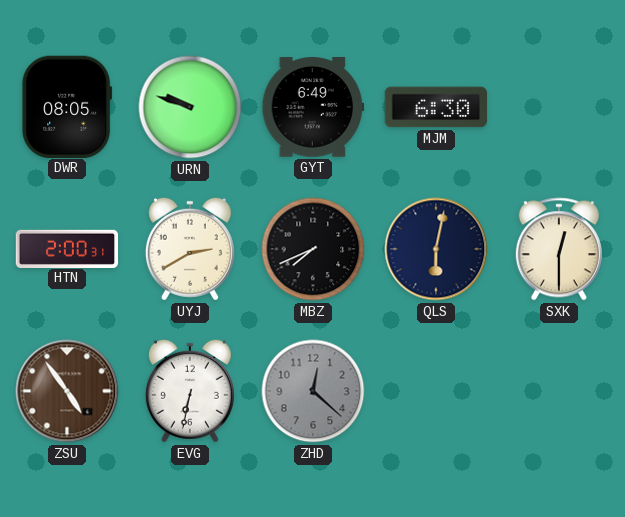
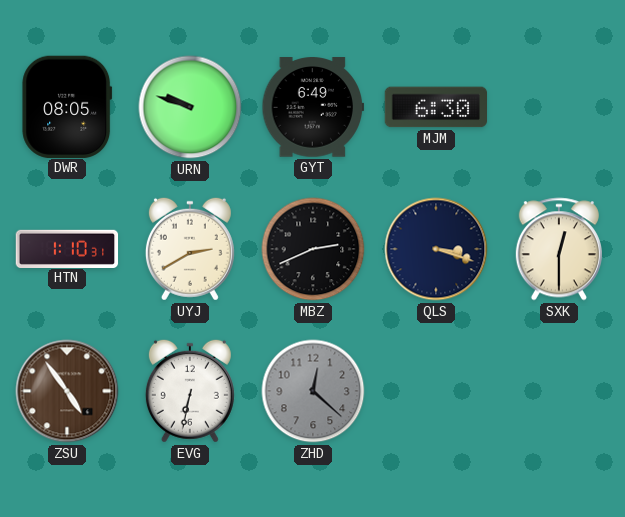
HTN: 2:00 -> 1:10 (67, 248)
MBZ: 7:41 -> 2:41 (313, 249)
QLS: 6:02 -> 3:18 (436, 249)
